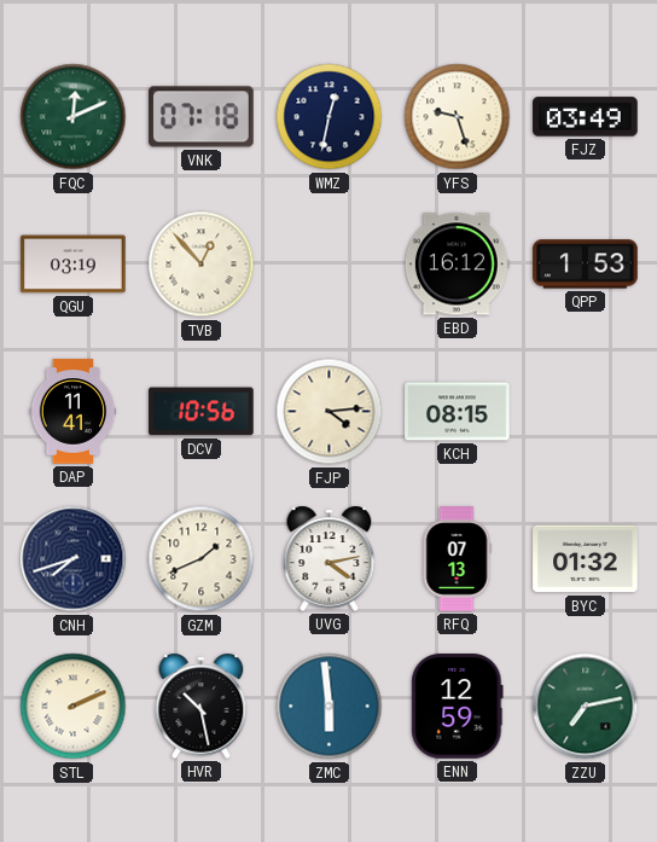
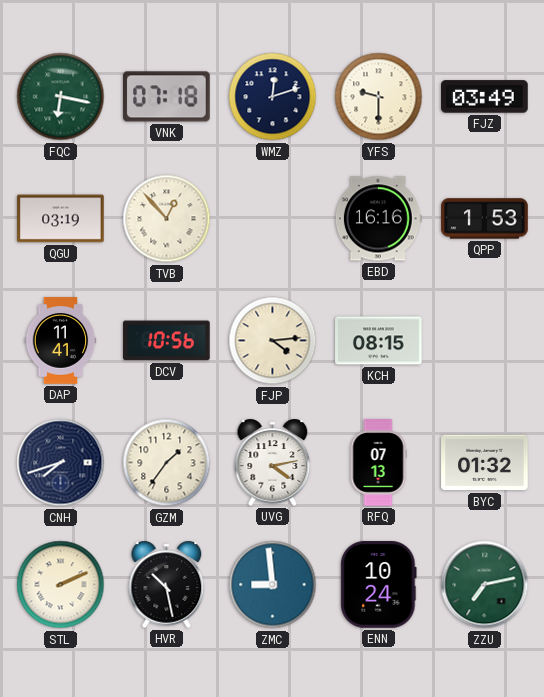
FQC: 12:11 -> 6:17 (61, 97)
WMZ: 12:32 -> 12:12 (273, 97)
YFS: 9:27 -> 9:30 (379, 97)
EBD: 16:12 -> 16:16 (378, 219)
GZM: 1:41 -> 1:36 (167, 463)
ZMC: 5:59 -> 8:59 (273, 585)
ENN: 12:59 -> 10:24 (379, 585)
